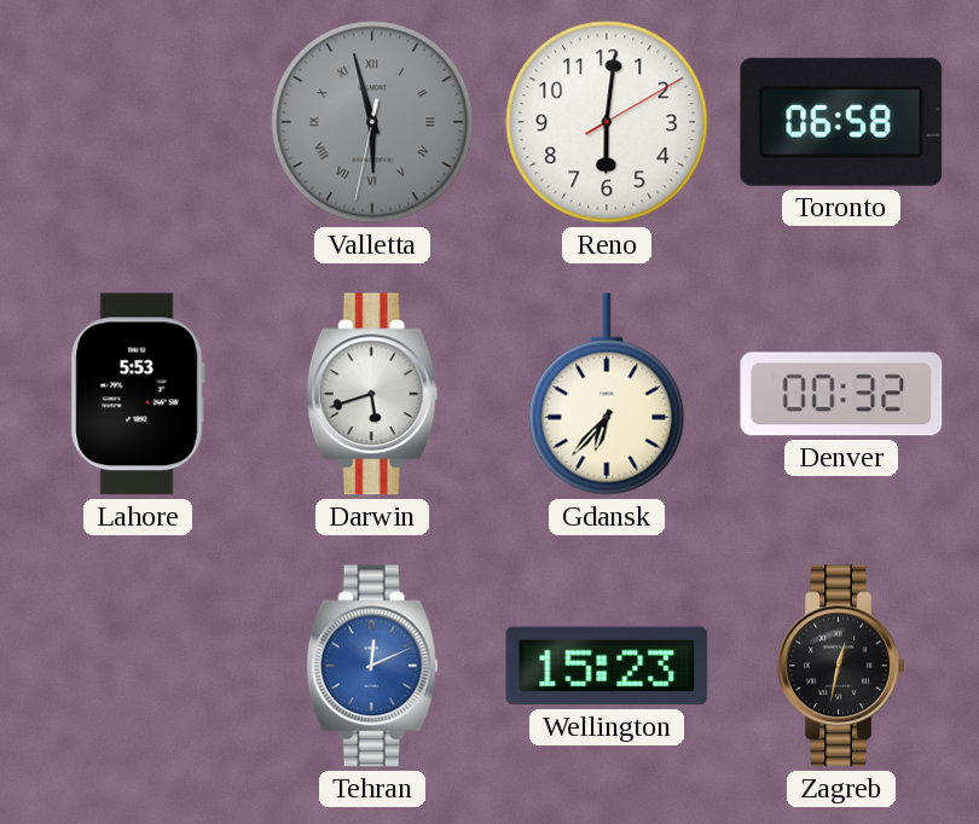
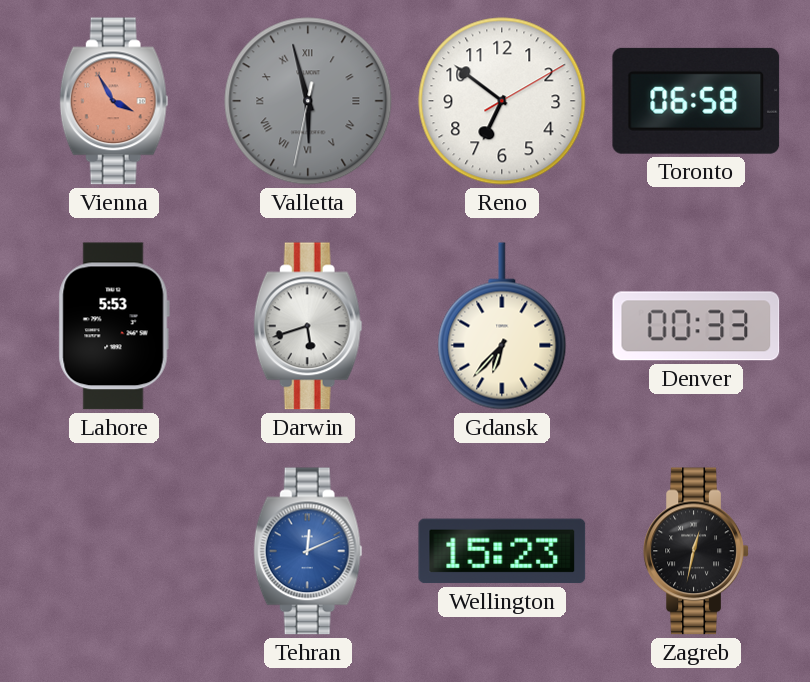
Vienna: none -> 3:55 (114, 101)
Reno: 6:01 -> 6:51 (502, 101)
Denver: 00:32 -> 00:33 (696, 326)
